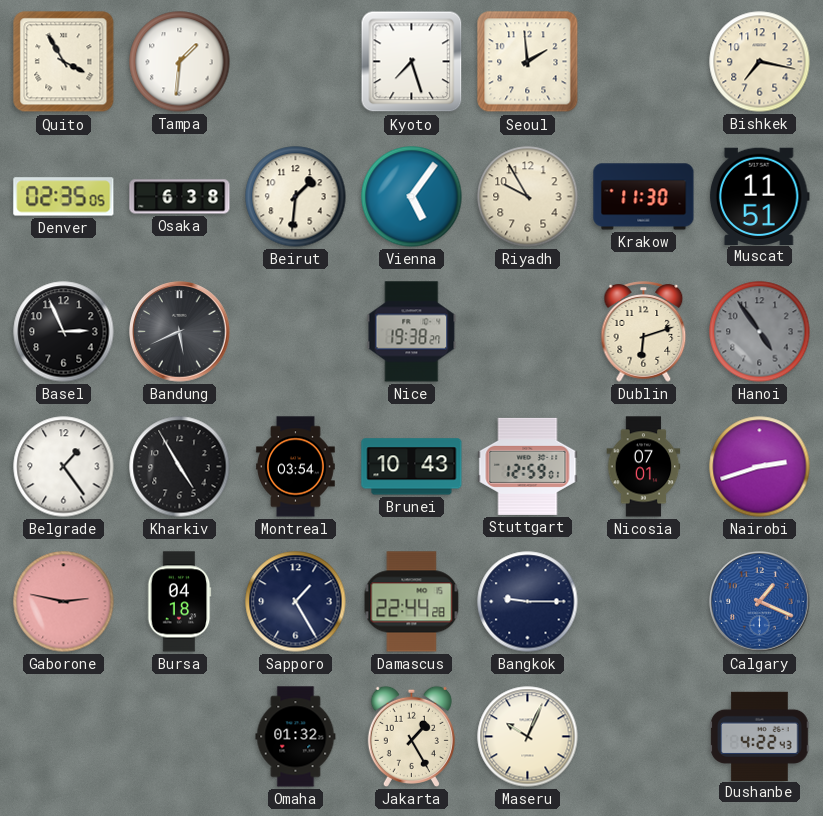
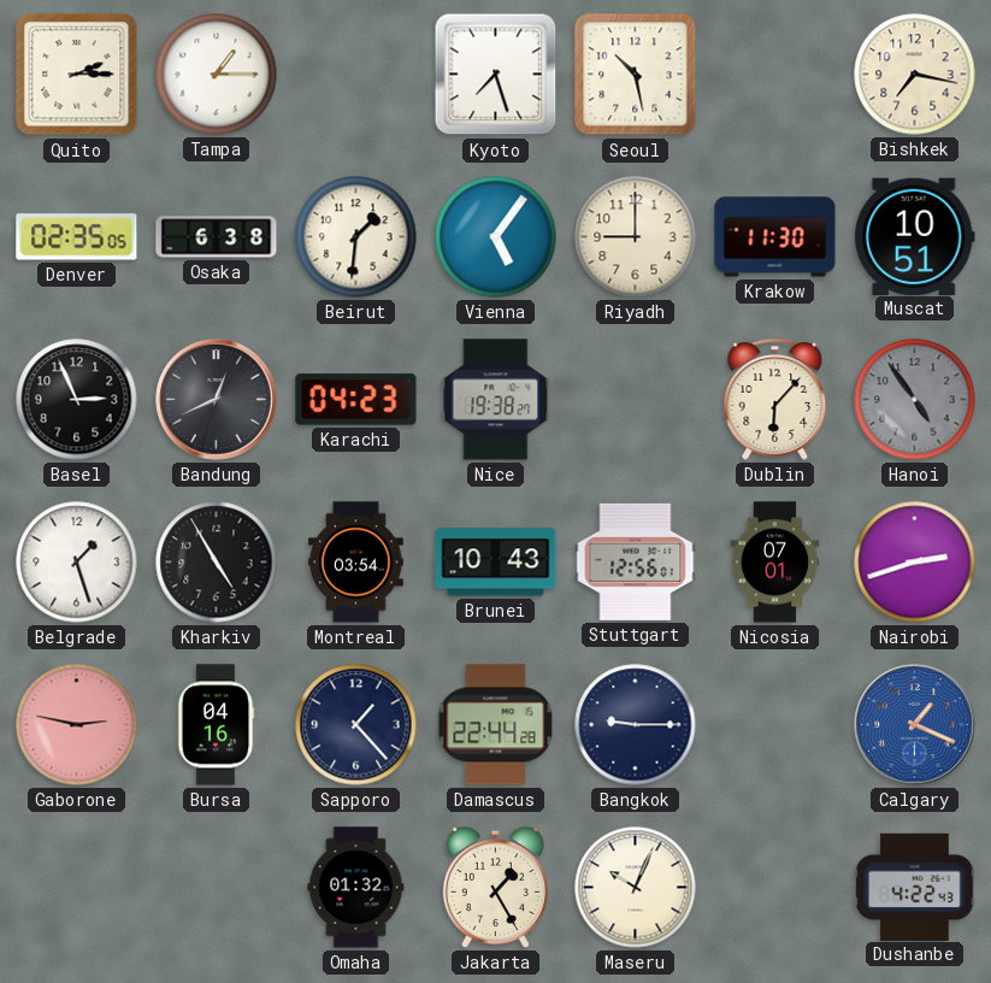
Quito: 3:55 -> 2:15 (77, 75)
Tampa: 1:31 -> 1:15 (217, 75)
Seoul: 1:59 -> 10:28 (636, 75)
Riyadh: 9:55 -> 9:00 (636, 237)
Muscat: 11:51 -> 10:51 (914, 236)
Bandung: 5:41 -> 12:41 (217, 400)
Karachi: none -> 04:23 (356, 400)
Dublin: 6:12 -> 6:07 (775, 400)
Belgrade: 1:24 -> 1:27 (77, 563)
Stuttgart: 12:59 -> 12:56 (636, 561)
Bursa: 04:18 -> 04:16 (216, 725)
Sapporo: 1:25 -> 1:23 (356, 725)
